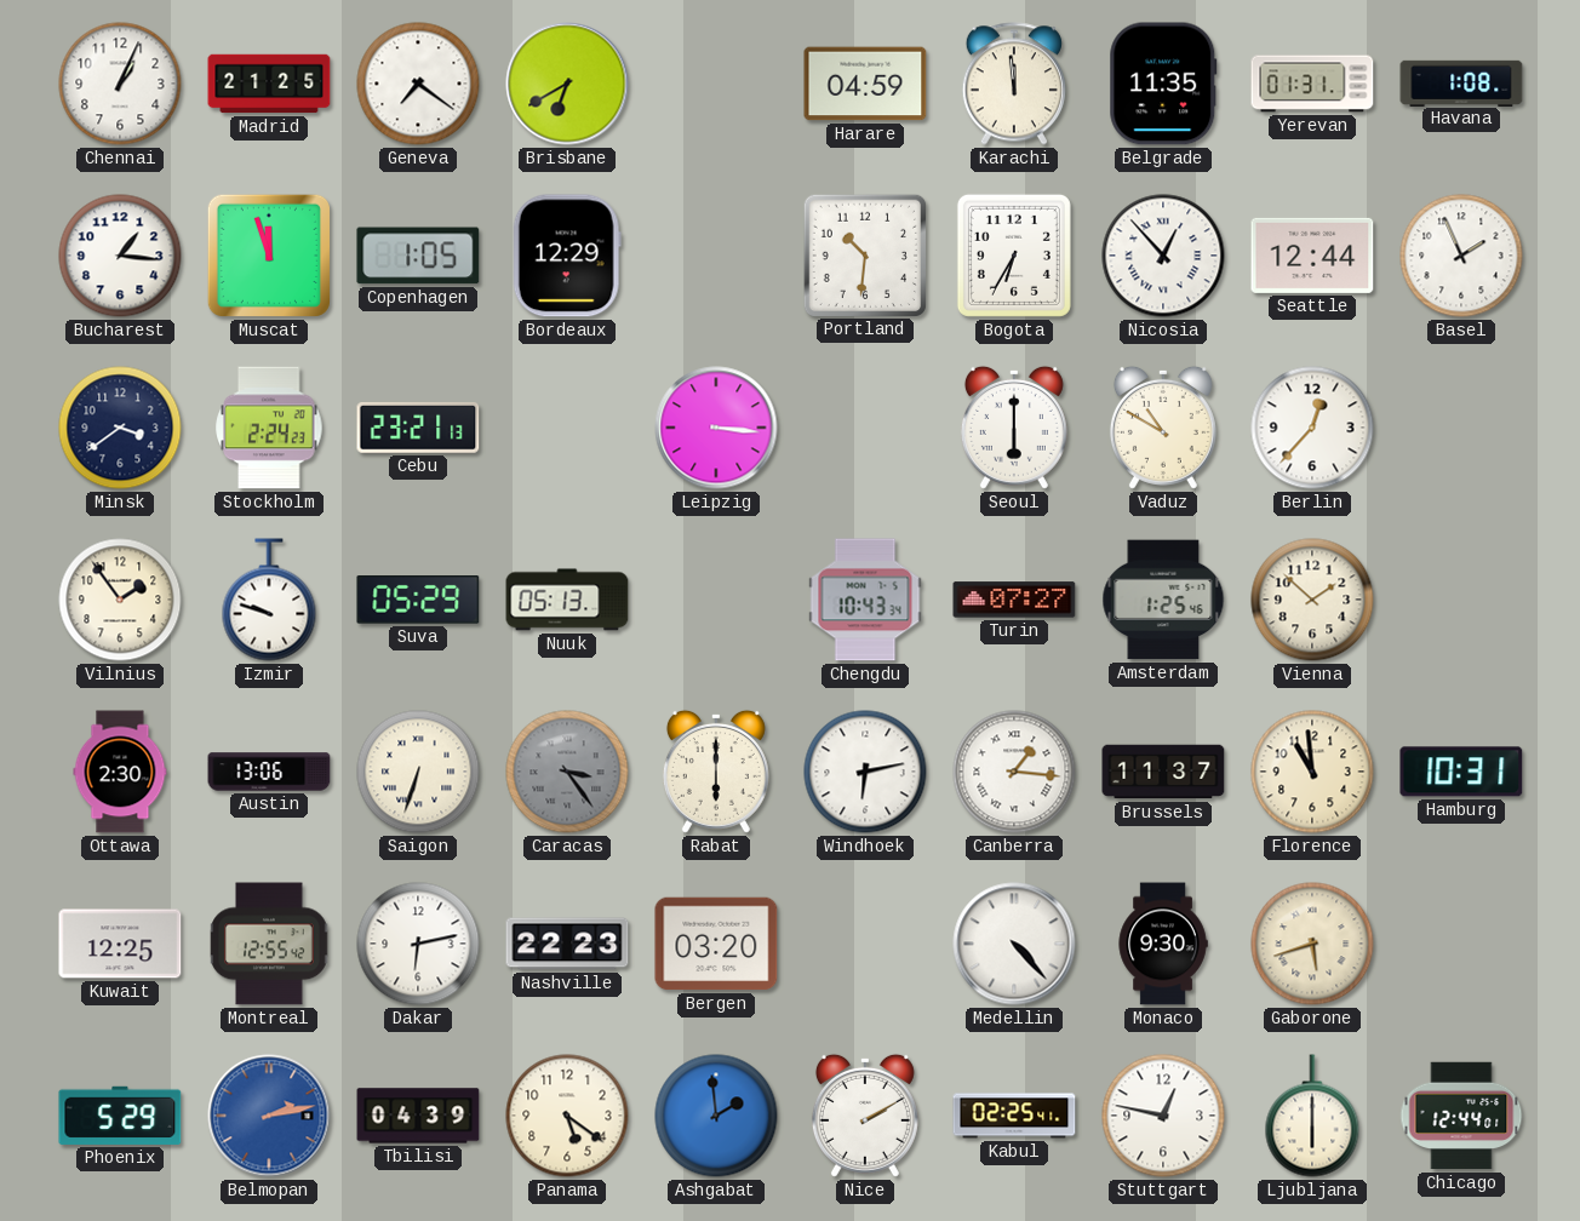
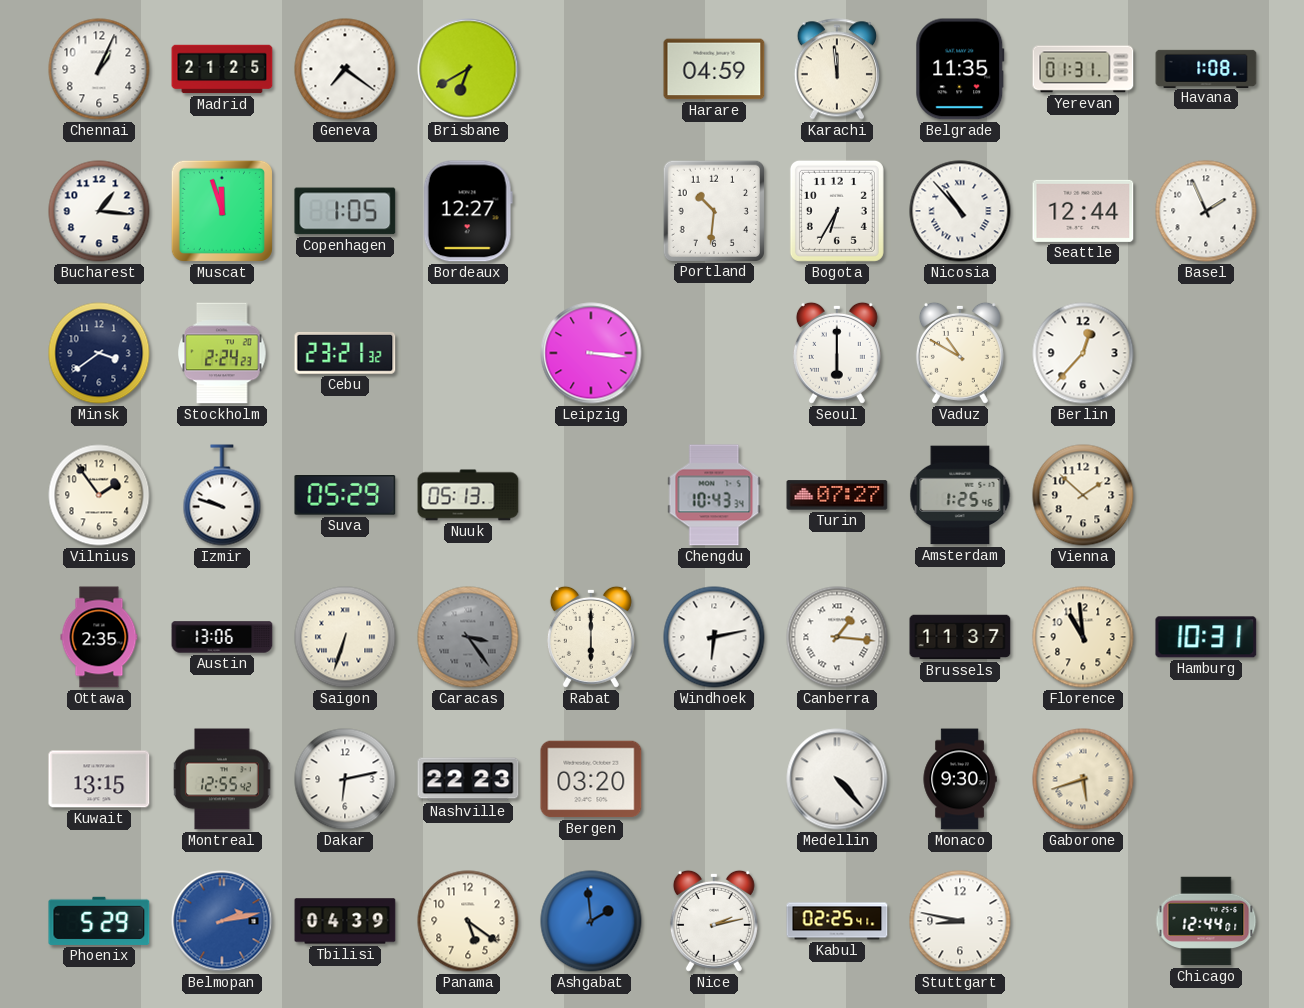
Bordeaux: 12:29 -> 12:27 (468, 211)
Nicosia: 12:53 -> 10:53 (960, 211)
Cebu: 23:21:13 -> 23:21:32 (345, 353)
Ottawa: 2:30 -> 2:35 (99, 637)
Kuwait: 12:25 -> 13:15 (99, 779)
Nice: 2:10 -> 2:13 (714, 921)
Stuttgart: 12:47 -> 8:47 (960, 921)
Ljubljana: 6:00 -> none (1312, 1116)
